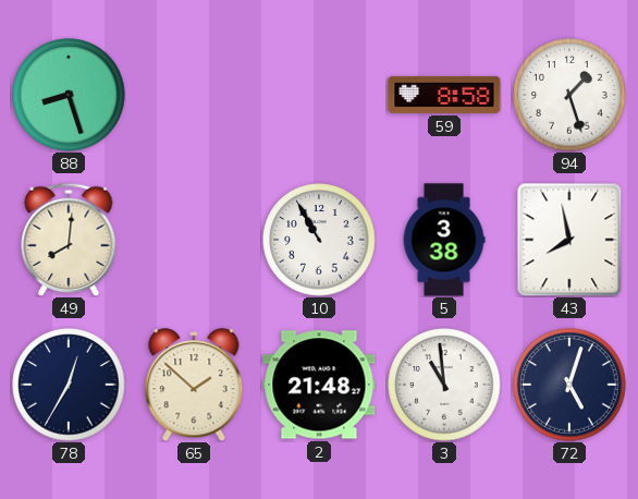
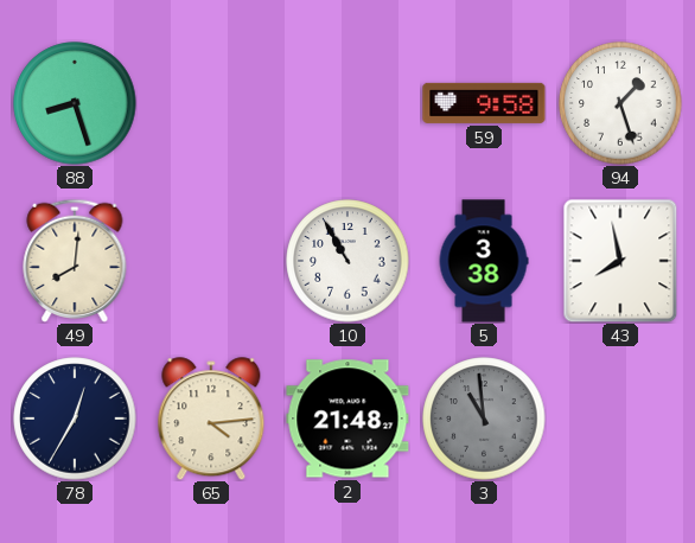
59: 8:58 -> 9:58 (484, 103)
65: 1:52 -> 4:14 (211, 419)
3 dial: white -> grey (484, 419)
72: 5:03 -> none (569, 385)
